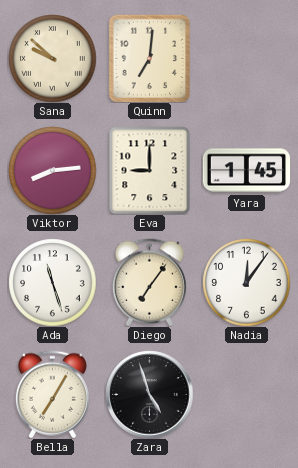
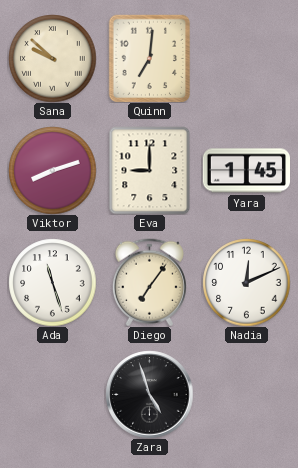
Viktor: 8:14 -> 8:12 (52, 170)
Nadia: 12:06 -> 12:11 (246, 282)
Bella: 7:05 -> none (52, 394)
